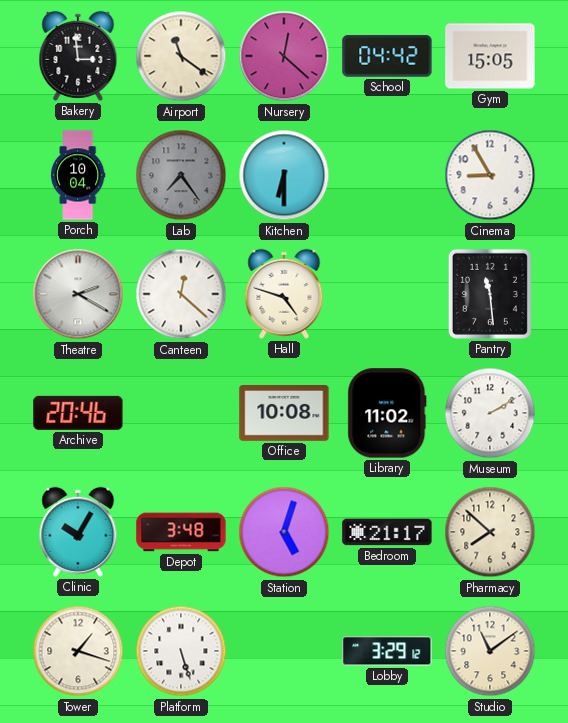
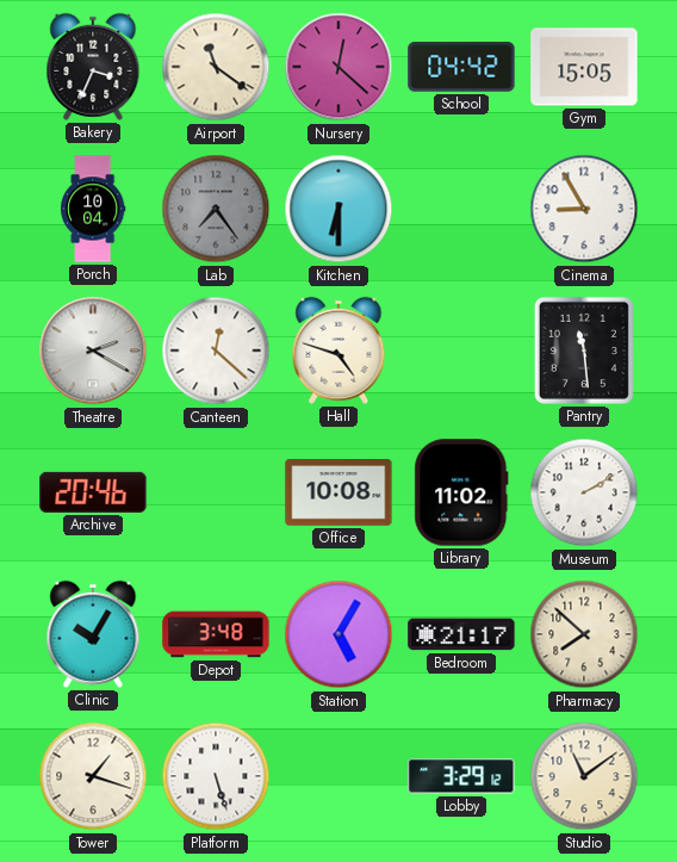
Bakery: 2:59 -> 3:34 (93, 67)
Station: 5:03 -> 5:05 (338, 634)
